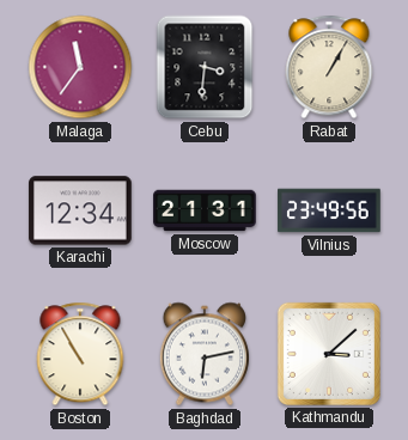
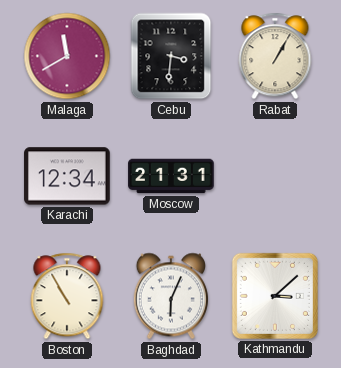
Malaga: 11:36 -> 11:40 (67, 56)
Vilnius: 23:49 -> none (329, 210)
Baghdad: 6:13 -> 6:04 (171, 296)
